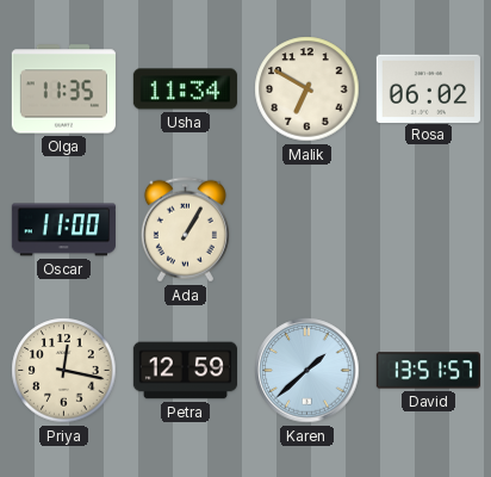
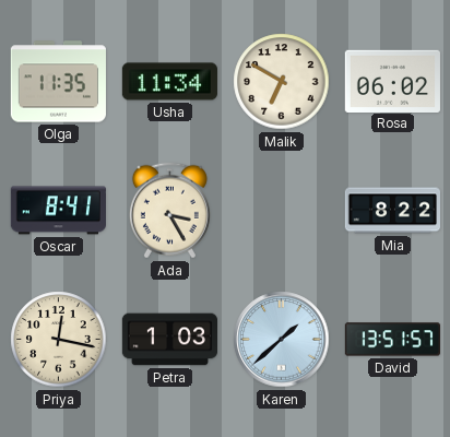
Oscar: 11:00 -> 8:41 (58, 211)
Ada: 1:05 -> 3:25 (169, 211)
Mia: none -> 8:22 (392, 211)
Petra: 12:59 -> 1:03 (169, 340)
